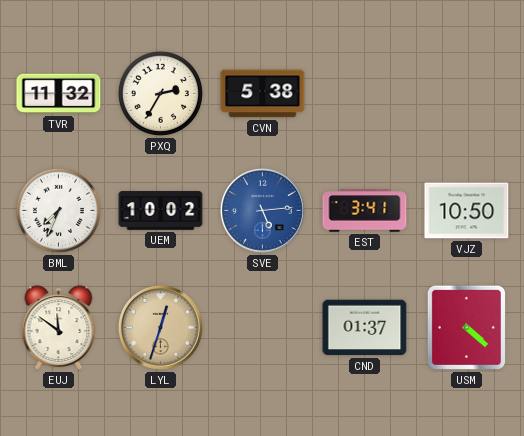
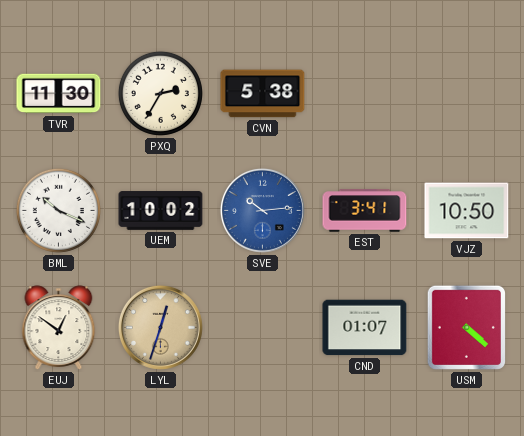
TVR: 11:32 -> 11:30 (59, 94)
BML: 7:34 -> 10:19 (58, 210)
SVE: 5:14 -> 10:14 (262, 210)
EUJ: 11:51 -> 12:51 (59, 328)
CND: 01:37 -> 01:07 (365, 328)
